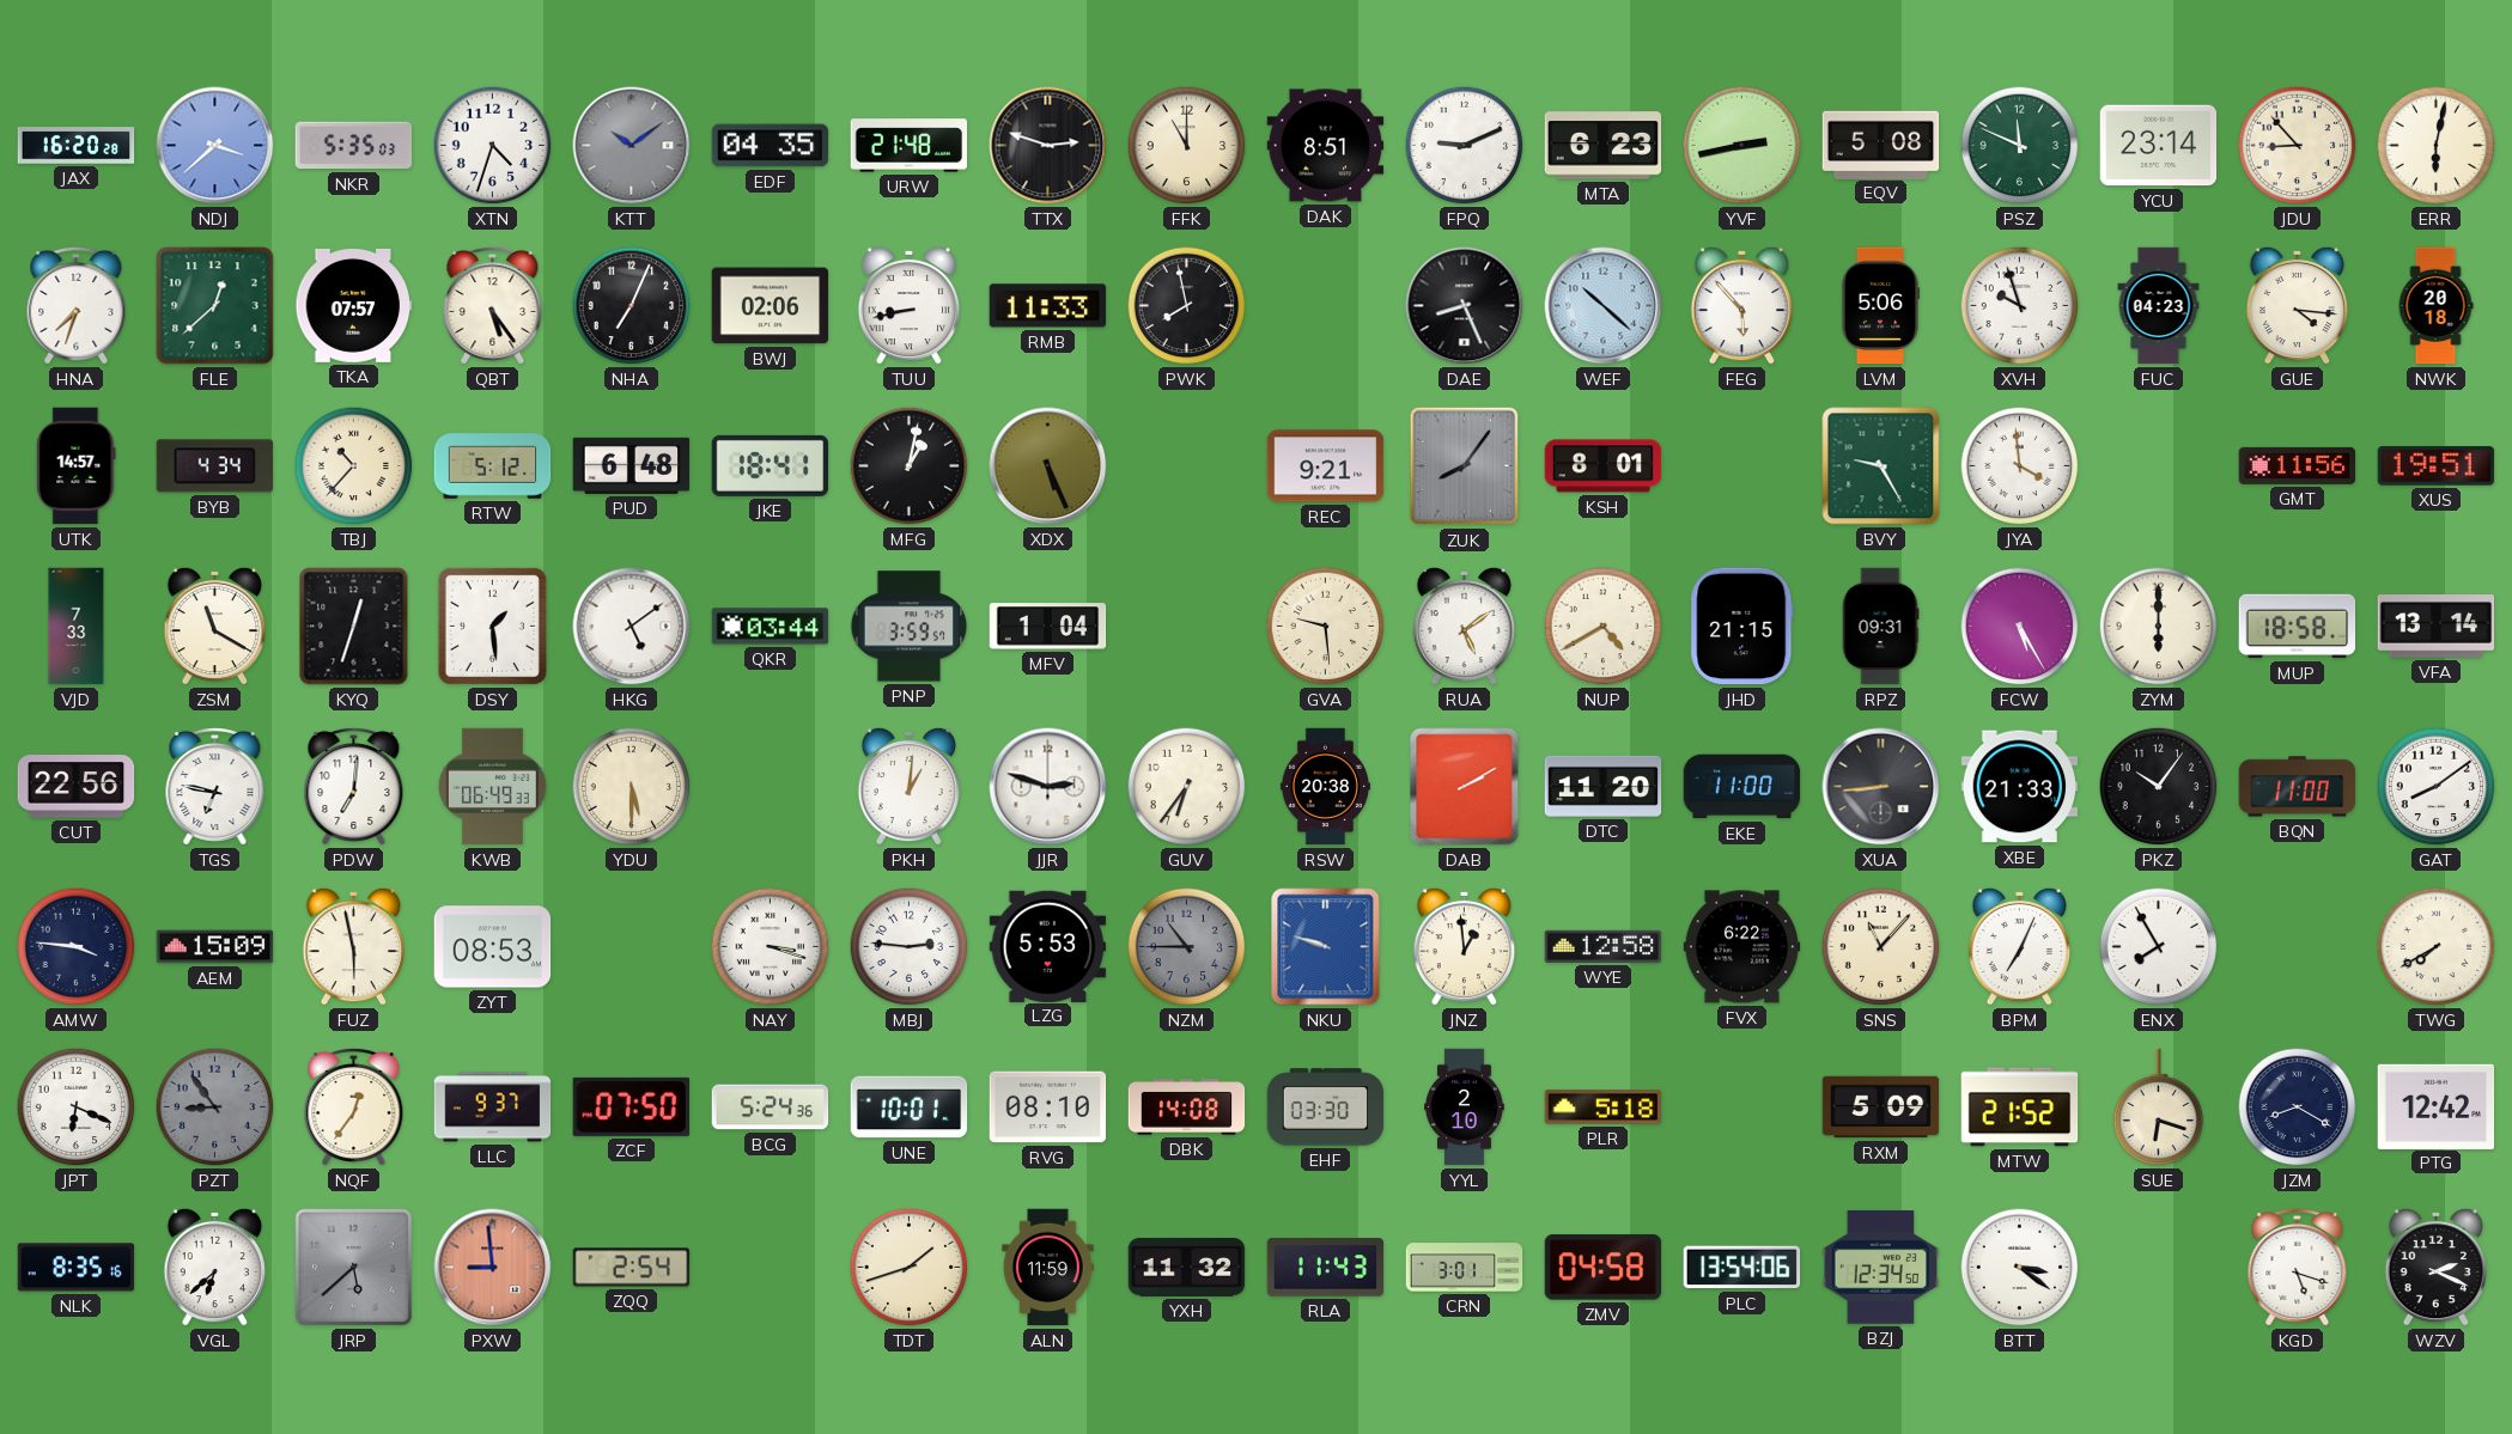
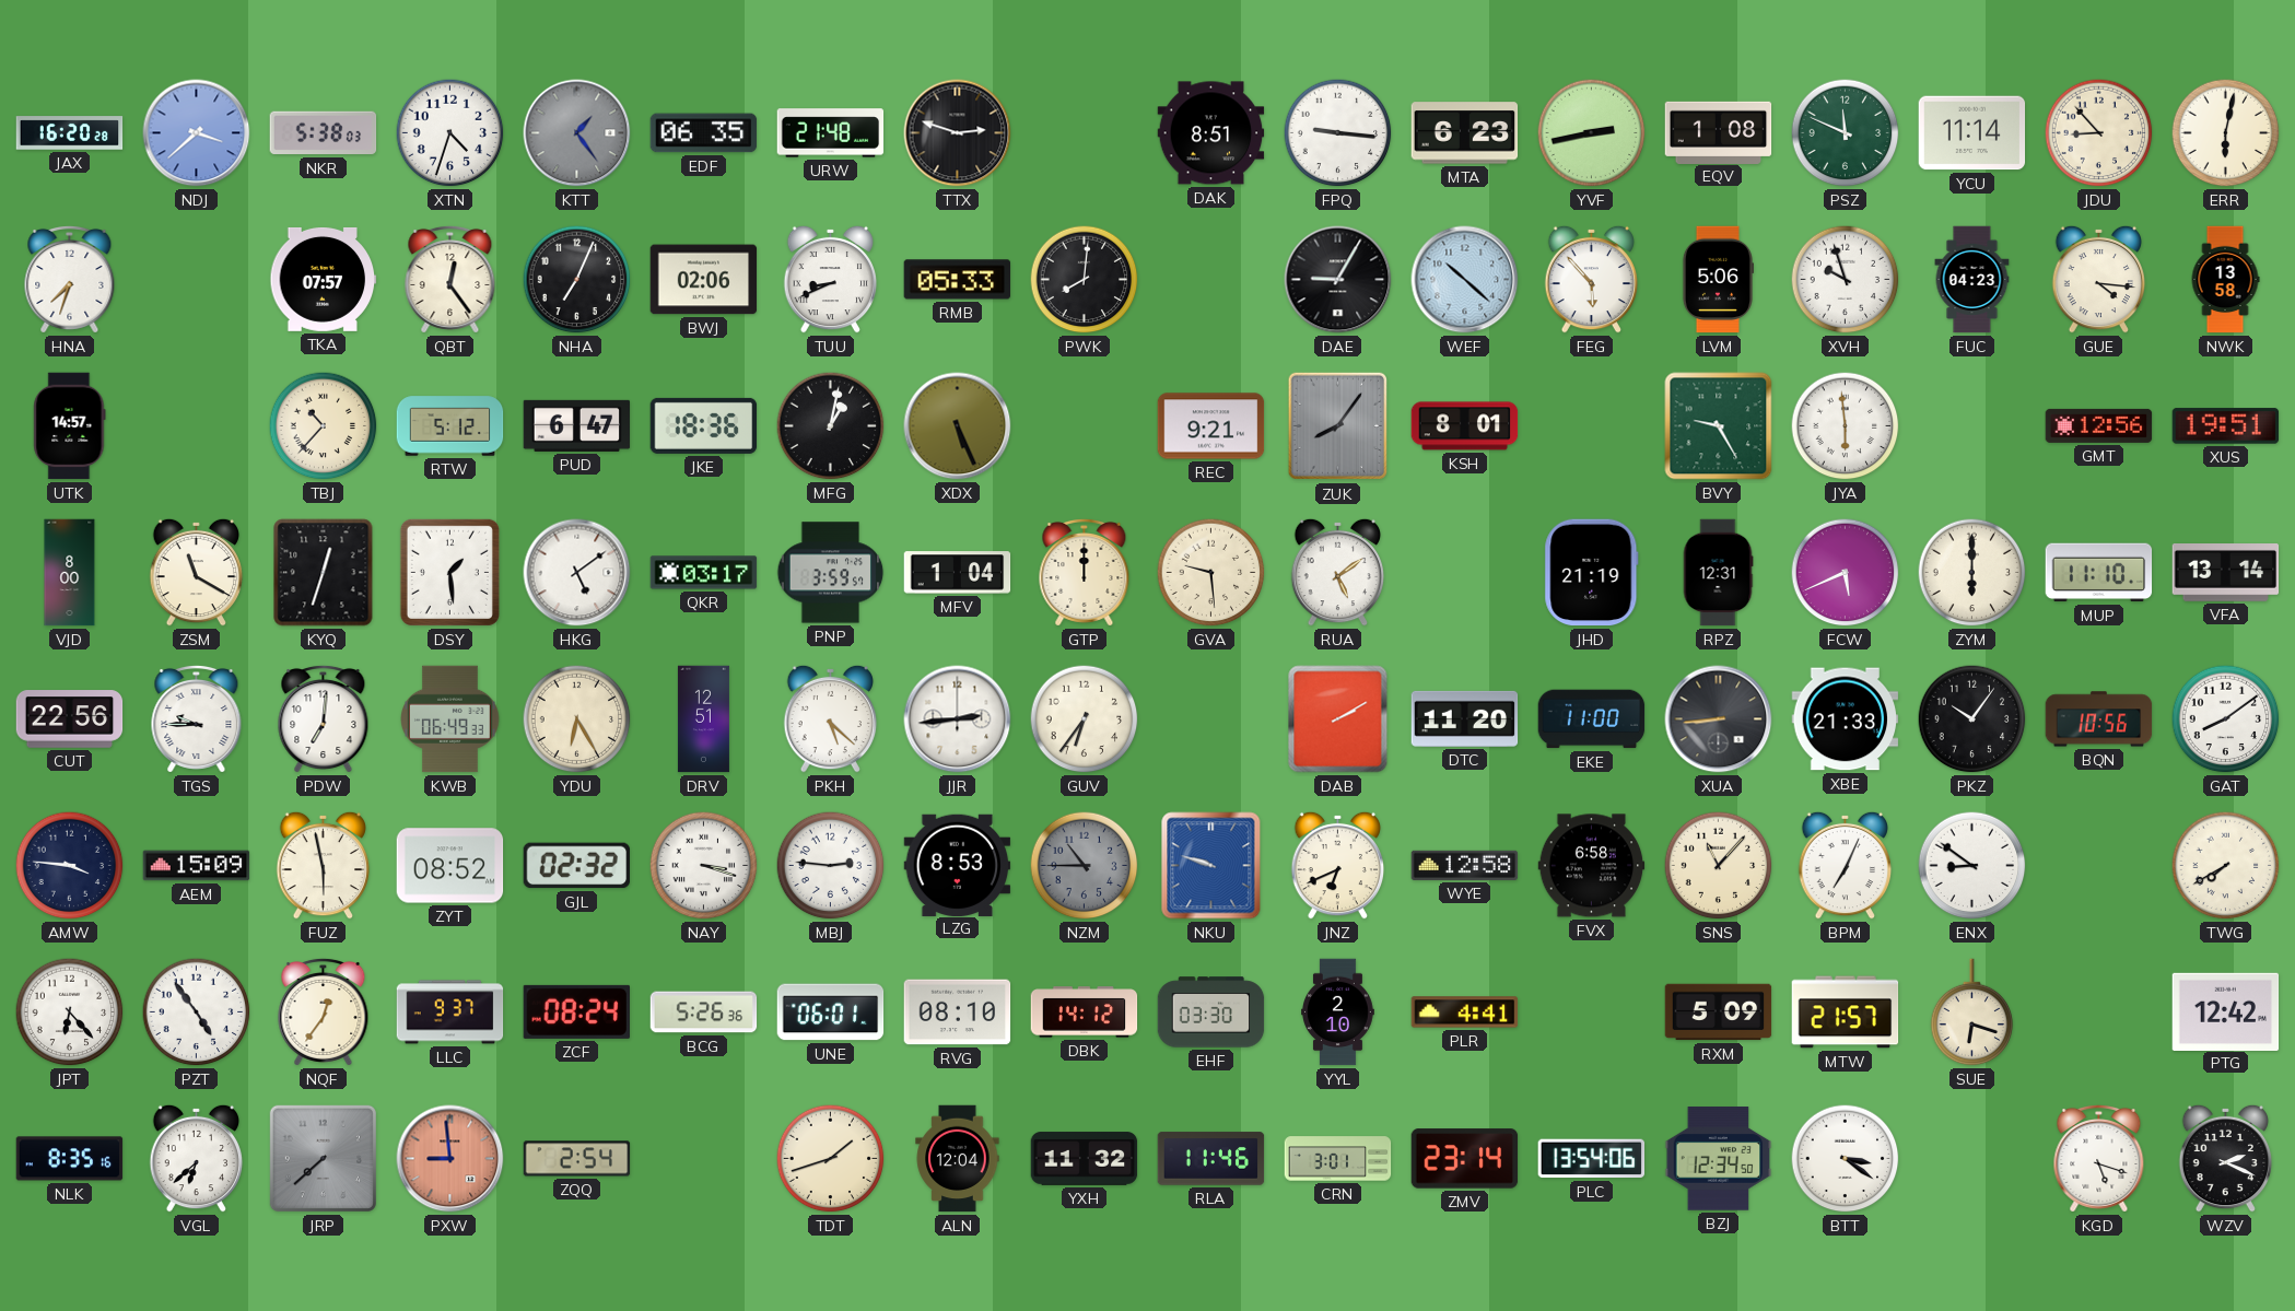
NKR: 5:35 -> 5:38 (324, 133)
KTT: 10:09 -> 1:24 (577, 133)
EDF: 04:35 -> 06:35 (704, 133)
FFK: 11:00 -> none (1187, 146)
FPQ: 9:11 -> 9:16 (1338, 133)
EQV: 5:08 -> 1:08 (1719, 132)
YCU: 23:14 -> 11:14 (1972, 133)
FLE: 12:38 -> none (215, 306)
QBT: 5:24 -> 12:24 (450, 279)
TUU: 8:43 -> 8:41 (831, 279)
RMB: 11:33 -> 05:33 (958, 280)
PWK: 7:58 -> 8:01 (1085, 280)
DAE: 8:26 -> 9:05 (1338, 280)
NWK: 20:18 -> 13:58 (2225, 280)
BYB: 4:34 -> none (214, 466)
PUD: 6:48 -> 6:47 (577, 425)
JKE: 18:41 -> 18:36 (704, 425)
JYA: 3:59 -> 5:59 (1846, 426)
GMT: 11:56 -> 12:56 (2099, 425)
VJD: 7:33 -> 8:00 (70, 573)
QKR: 03:44 -> 03:17 (704, 573)
GTP: none -> 12:00 (1085, 572)
NUP: 4:40 -> none (1604, 627)
JHD: 21:15 -> 21:19 (1592, 573)
RPZ: 09:31 -> 12:31 (1718, 573)
FCW: 5:25 -> 5:41 (1846, 573)
MUP: 18:58 -> 11:10 (2099, 573)
TGS: 6:47 -> 9:45 (197, 718)
YDU: 5:30 -> 6:25 (577, 719)
DRV: none -> 12:51 (703, 719)
PKH: 1:01 -> 5:22 (831, 718)
JJR: 2:48 -> 2:44 (958, 719)
RSW: 20:38 -> none (1325, 787)
BQN: 11:00 -> 10:56 (2099, 719)
ZYT: 08:53 -> 08:52 (450, 866)
GJL: none -> 02:32 (576, 866)
LZG: 5:53 -> 8:53 (958, 865)
JNZ: 12:59 -> 6:41 (1338, 865)
FVX: 6:22 -> 6:58 (1592, 866)
ENX: 7:55 -> 8:51 (1972, 866)
JPT: 6:19 -> 6:23 (70, 1012)
PZT: 8:54 -> 4:54 (197, 1012)
PZT dial: grey -> white (197, 1012)
ZCF: 07:50 -> 08:24 (576, 1011)
BCG: 5:24 -> 5:26 (704, 1012)
UNE: 10:01 -> 06:01 (831, 1012)
DBK: 14:08 -> 14:12 (1085, 1012)
PLR: 5:18 -> 4:41 (1465, 1012)
MTW: 21:52 -> 21:57 (1846, 1012)
JZM: 8:20 -> none (2298, 1107)
JRP: 5:38 -> 7:38 (323, 1158)
ALN: 11:59 -> 12:04 (958, 1159)
RLA: 11:43 -> 11:46 (1211, 1159)
ZMV: 04:58 -> 23:14 (1465, 1159)
